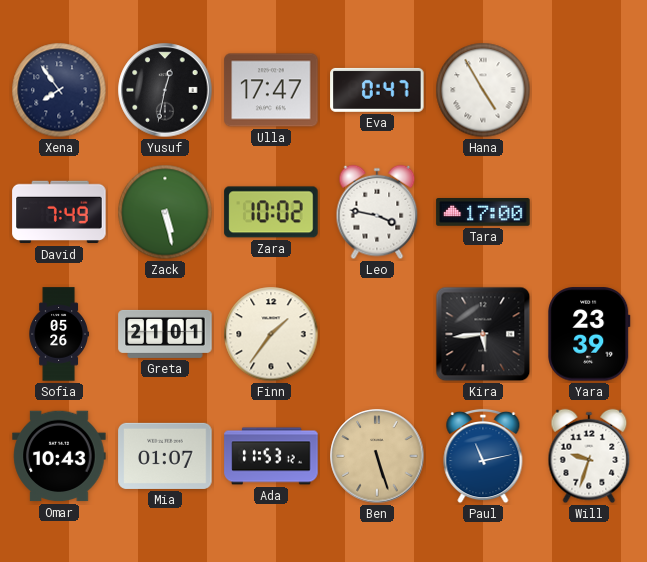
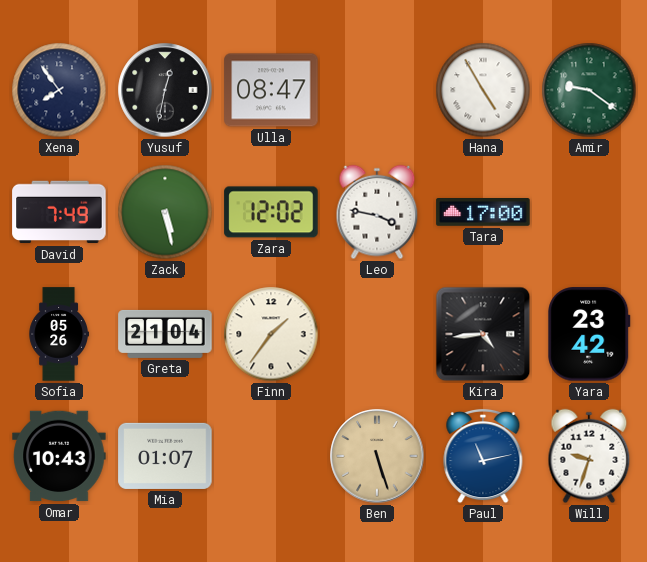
Ulla: 17:47 -> 08:47 (271, 90)
Eva: 0:47 -> none (377, 90)
Amir: none -> 9:21 (589, 90)
Zara: 10:02 -> 12:02 (271, 212)
Greta: 21:01 -> 21:04 (165, 334)
Kira: 5:44 -> 4:44 (483, 334)
Yara: 23:39 -> 23:42 (589, 334)
Ada: 11:53 -> none (271, 456)
